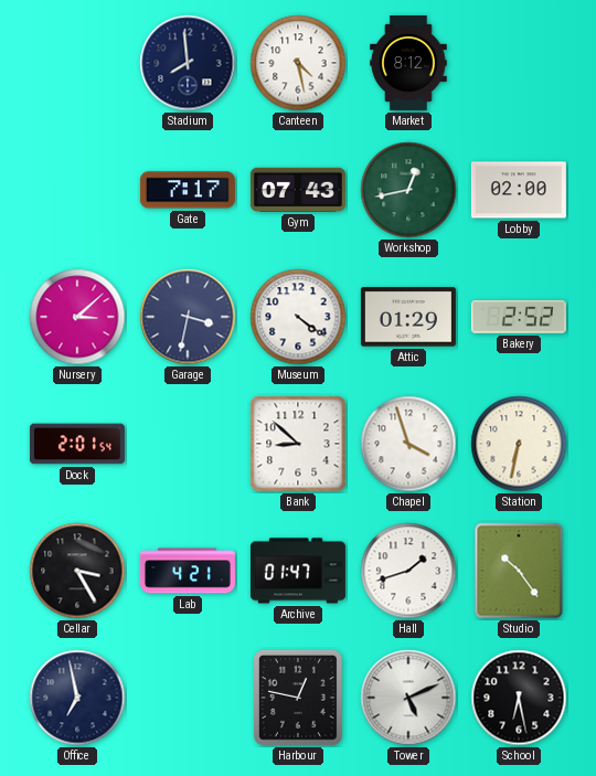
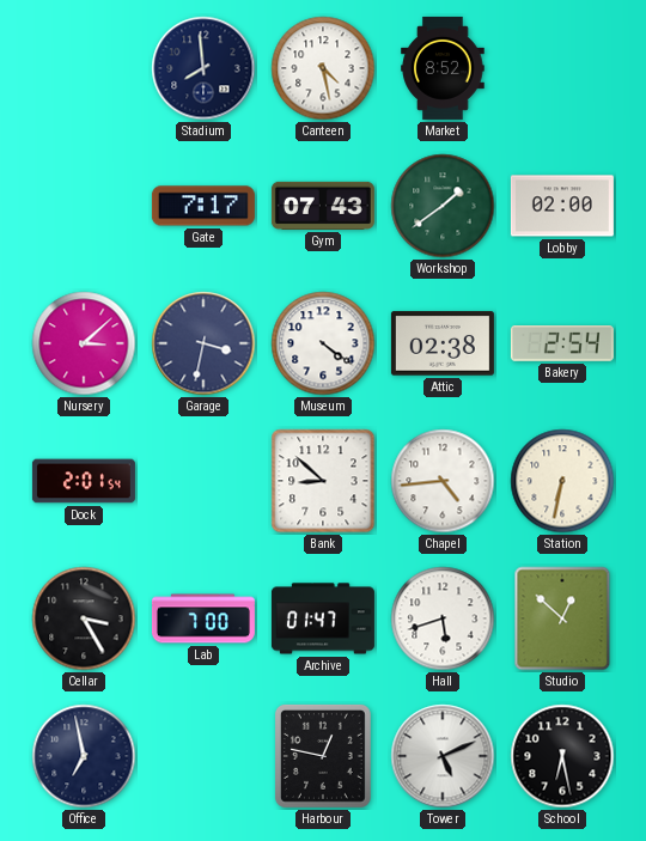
Market: 8:12 -> 8:52 (443, 68)
Workshop: 12:43 -> 1:39 (443, 206)
Attic: 01:29 -> 02:38 (443, 343)
Bakery: 2:52 -> 2:54 (562, 345)
Chapel: 3:57 -> 4:44 (443, 481)
Lab: 4:21 -> 7:00 (203, 618)
Hall: 1:42 -> 5:42 (443, 618)
Studio: 10:24 -> 12:52 (562, 618)
